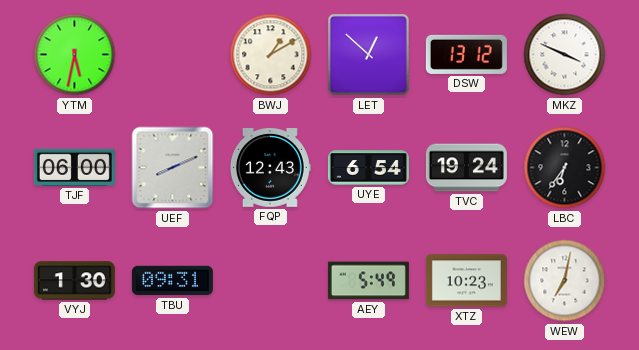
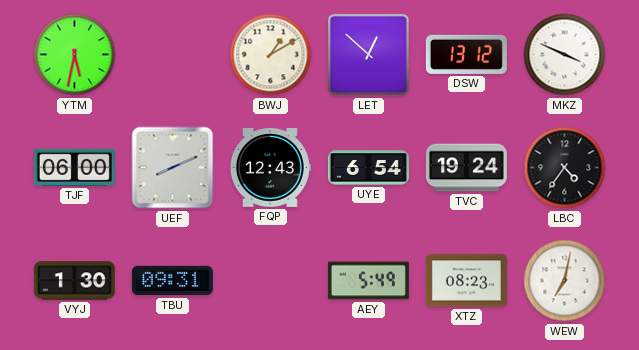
LBC: 6:36 -> 4:36 (565, 168)
XTZ: 10:23 -> 08:23 (466, 281)
